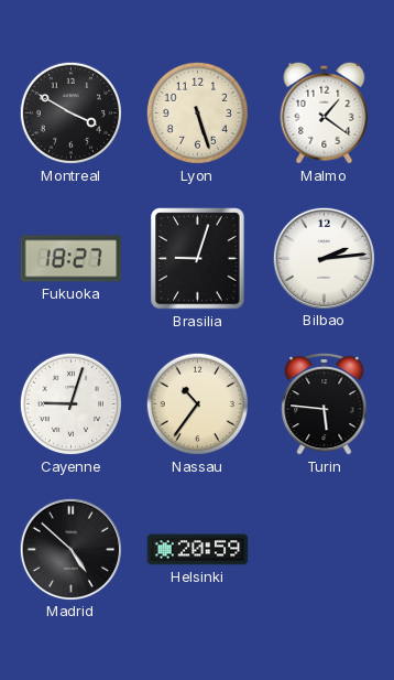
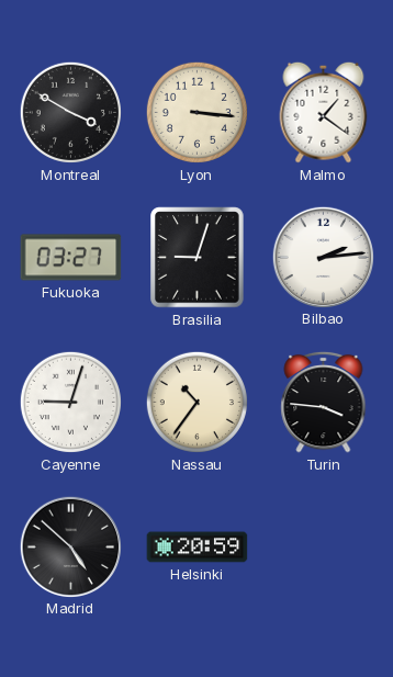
Lyon: 5:27 -> 3:16 (196, 112)
Fukuoka: 18:27 -> 03:27 (71, 258)
Turin: 5:46 -> 3:46 (324, 402)
